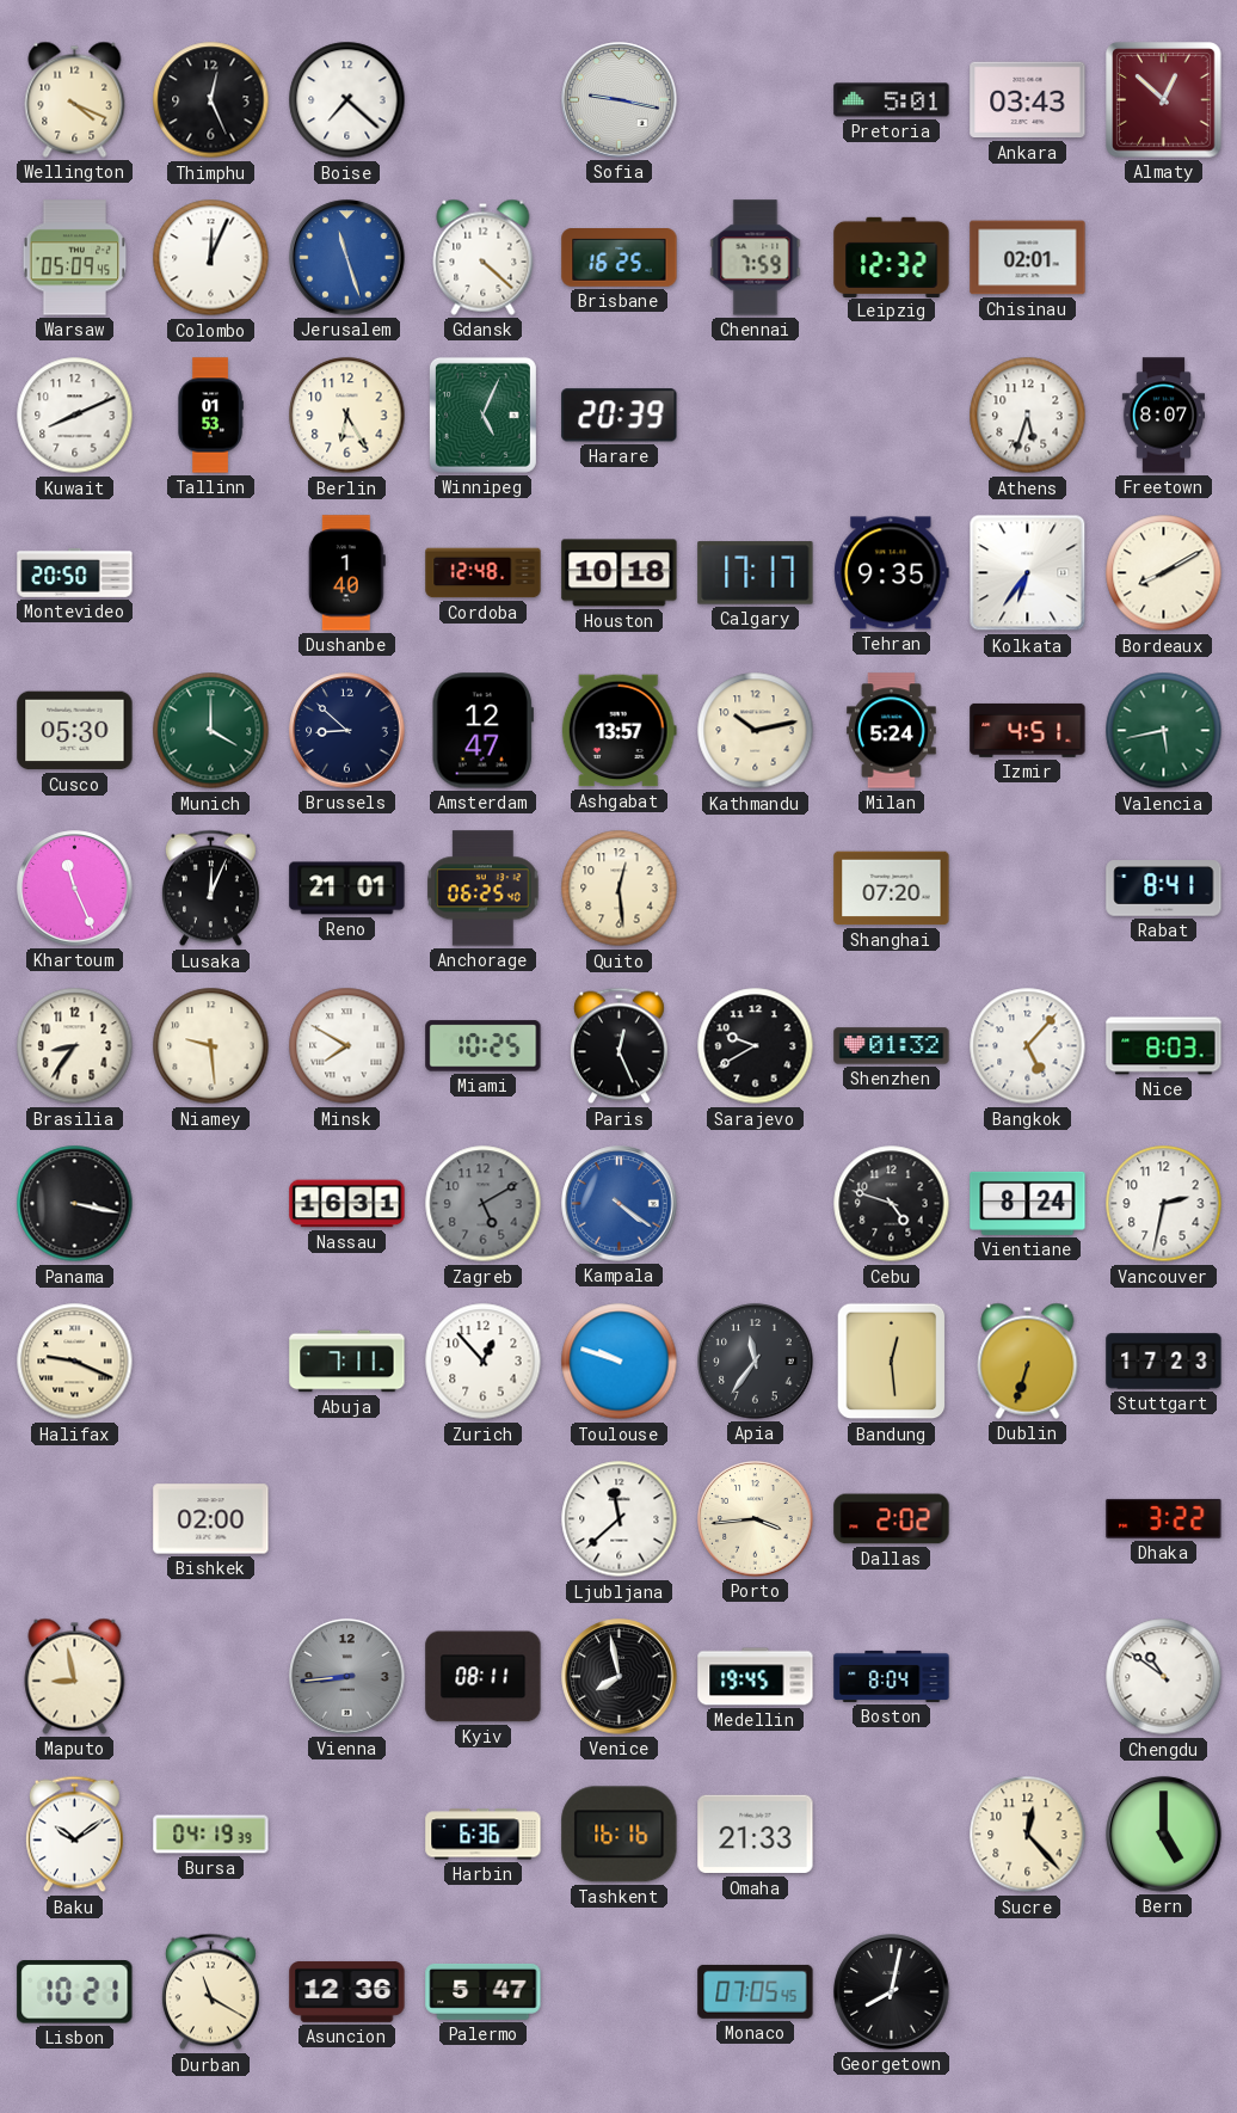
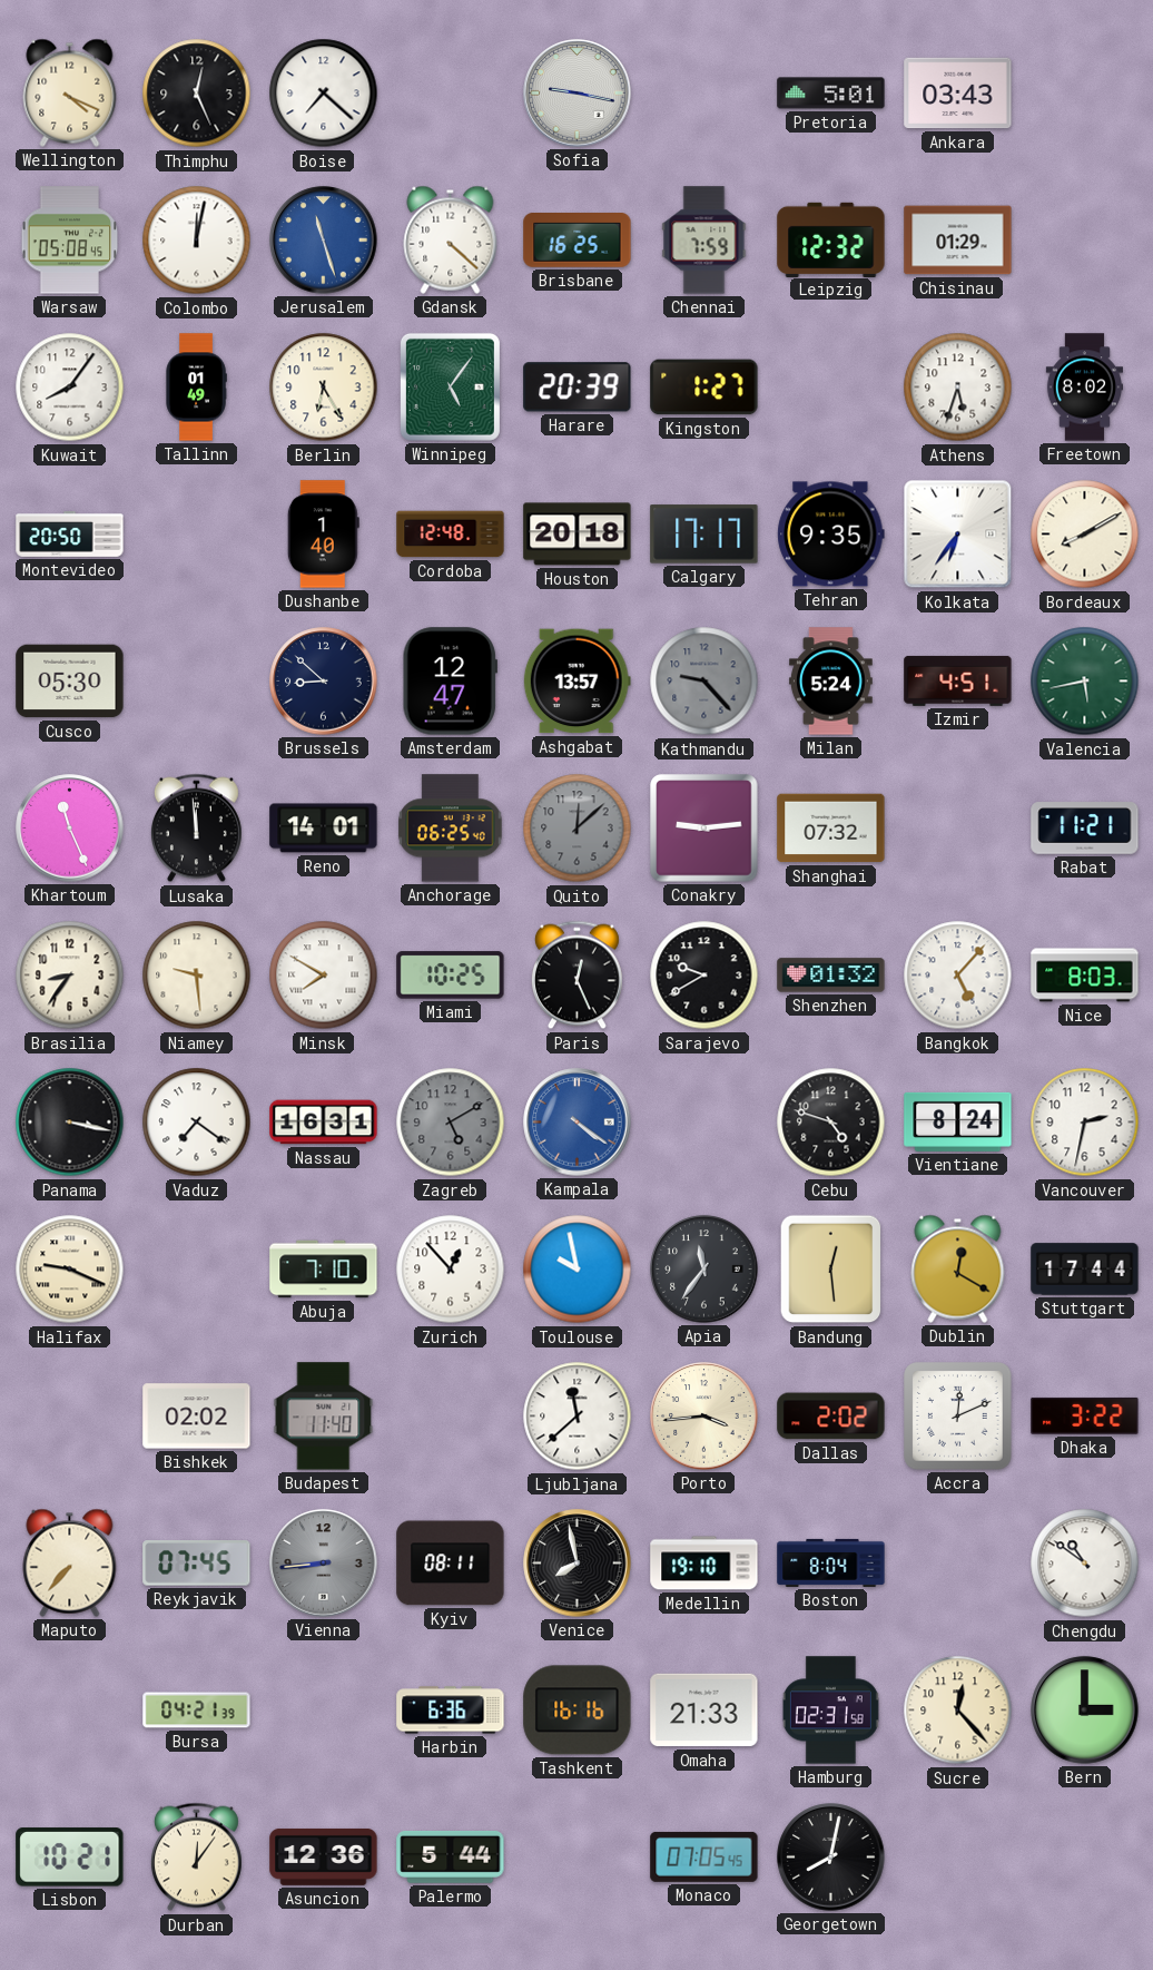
Almaty: 12:52 -> none (1164, 100)
Warsaw: 05:09 -> 05:08 (70, 241)
Colombo: 12:04 -> 12:02 (197, 241)
Chisinau: 02:01 -> 01:29 (958, 241)
Kuwait: 8:11 -> 8:06 (70, 388)
Tallinn: 01:53 -> 01:49 (196, 388)
Winnipeg: 5:04 -> 5:06 (450, 386)
Kingston: none -> 1:27 (704, 388)
Freetown: 8:07 -> 8:02 (1084, 388)
Houston: 10:18 -> 20:18 (578, 535)
Munich: 4:00 -> none (211, 731)
Kathmandu: 10:13 -> 9:23 (704, 682)
Kathmandu dial: cream -> grey (704, 682)
Lusaka: 12:04 -> 11:59 (196, 829)
Reno: 21:01 -> 14:01 (324, 829)
Quito: 12:29 -> 12:08 (578, 829)
Quito dial: cream -> grey (578, 829)
Conakry: none -> 9:14 (704, 829)
Shanghai: 07:20 -> 07:32 (831, 829)
Rabat: 8:41 -> 11:21 (1085, 829)
Vaduz: none -> 7:21 (197, 1123)
Abuja: 7:11 -> 7:10 (324, 1270)
Toulouse: 9:48 -> 9:58 (578, 1270)
Dublin: 6:33 -> 12:20 (958, 1268)
Stuttgart: 17:23 -> 17:44 (1085, 1270)
Bishkek: 02:00 -> 02:02 (197, 1417)
Budapest: none -> 11:40 (324, 1417)
Accra: none -> 12:11 (958, 1417)
Maputo: 8:58 -> 7:37 (70, 1562)
Reykjavik: none -> 07:45 (197, 1564)
Medellin: 19:45 -> 19:10 (704, 1564)
Baku: 10:09 -> none (74, 1835)
Bursa: 04:19 -> 04:21 (197, 1711)
Hamburg: none -> 02:31 (830, 1711)
Bern: 5:00 -> 3:00 (1085, 1711)
Durban: 11:20 -> 12:06 (196, 1858)
Palermo: 5:47 -> 5:44 (451, 1856)
